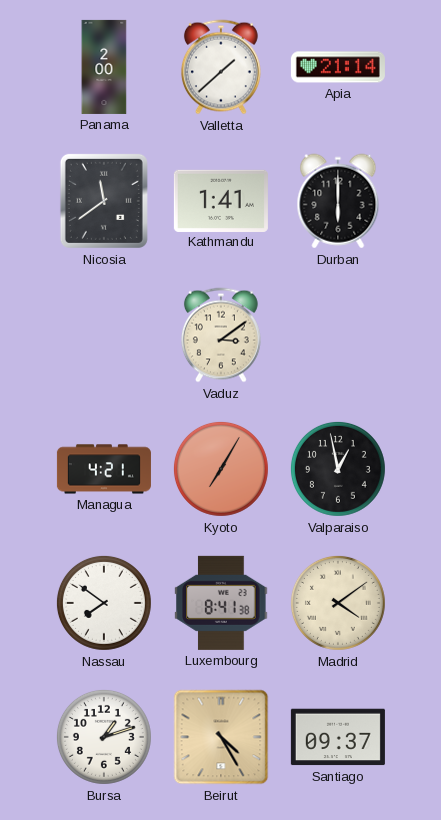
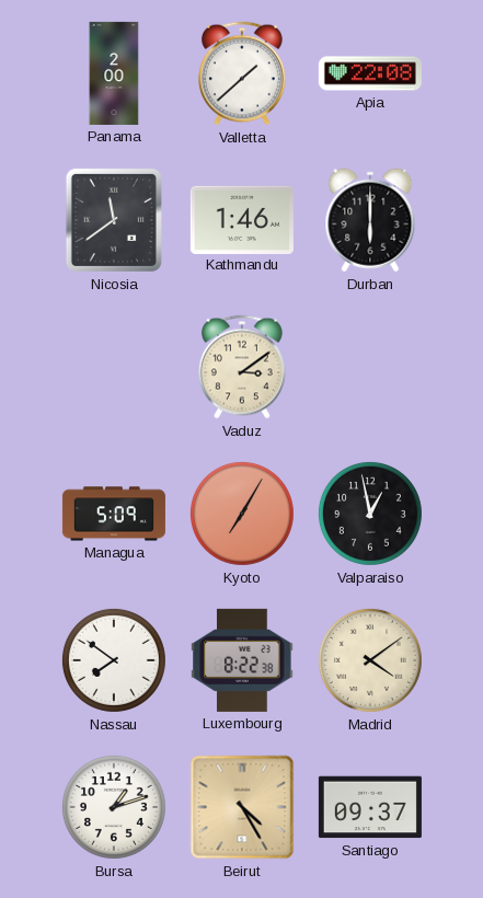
Apia: 21:14 -> 22:08 (370, 73)
Kathmandu: 1:41 -> 1:46 (242, 219)
Managua: 4:21 -> 5:09 (114, 514)
Luxembourg: 8:41 -> 8:22 (242, 660)
